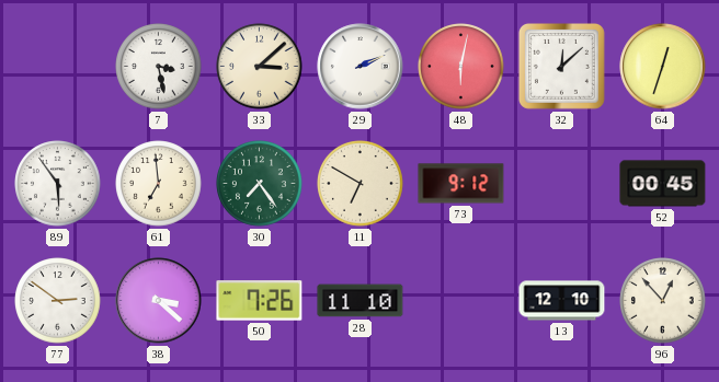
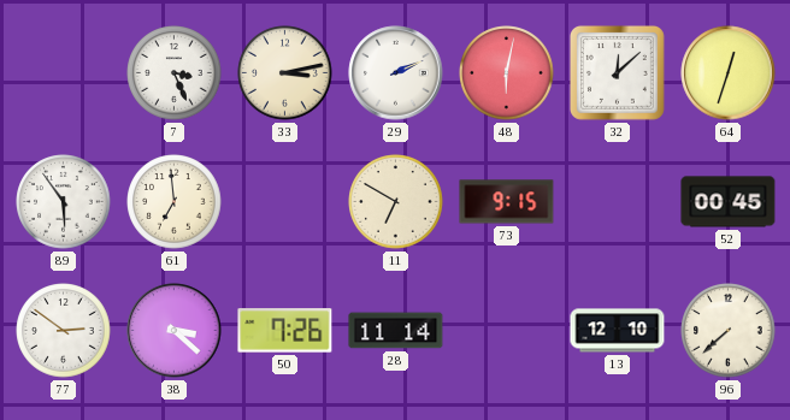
7: 3:28 -> 3:26 (175, 73)
33: 3:08 -> 3:13 (285, 73)
30: 7:24 -> none (260, 184)
73: 9:12 -> 9:15 (507, 202)
28: 11:10 -> 11:14 (396, 331)
96: 12:53 -> 7:38 (729, 331)
